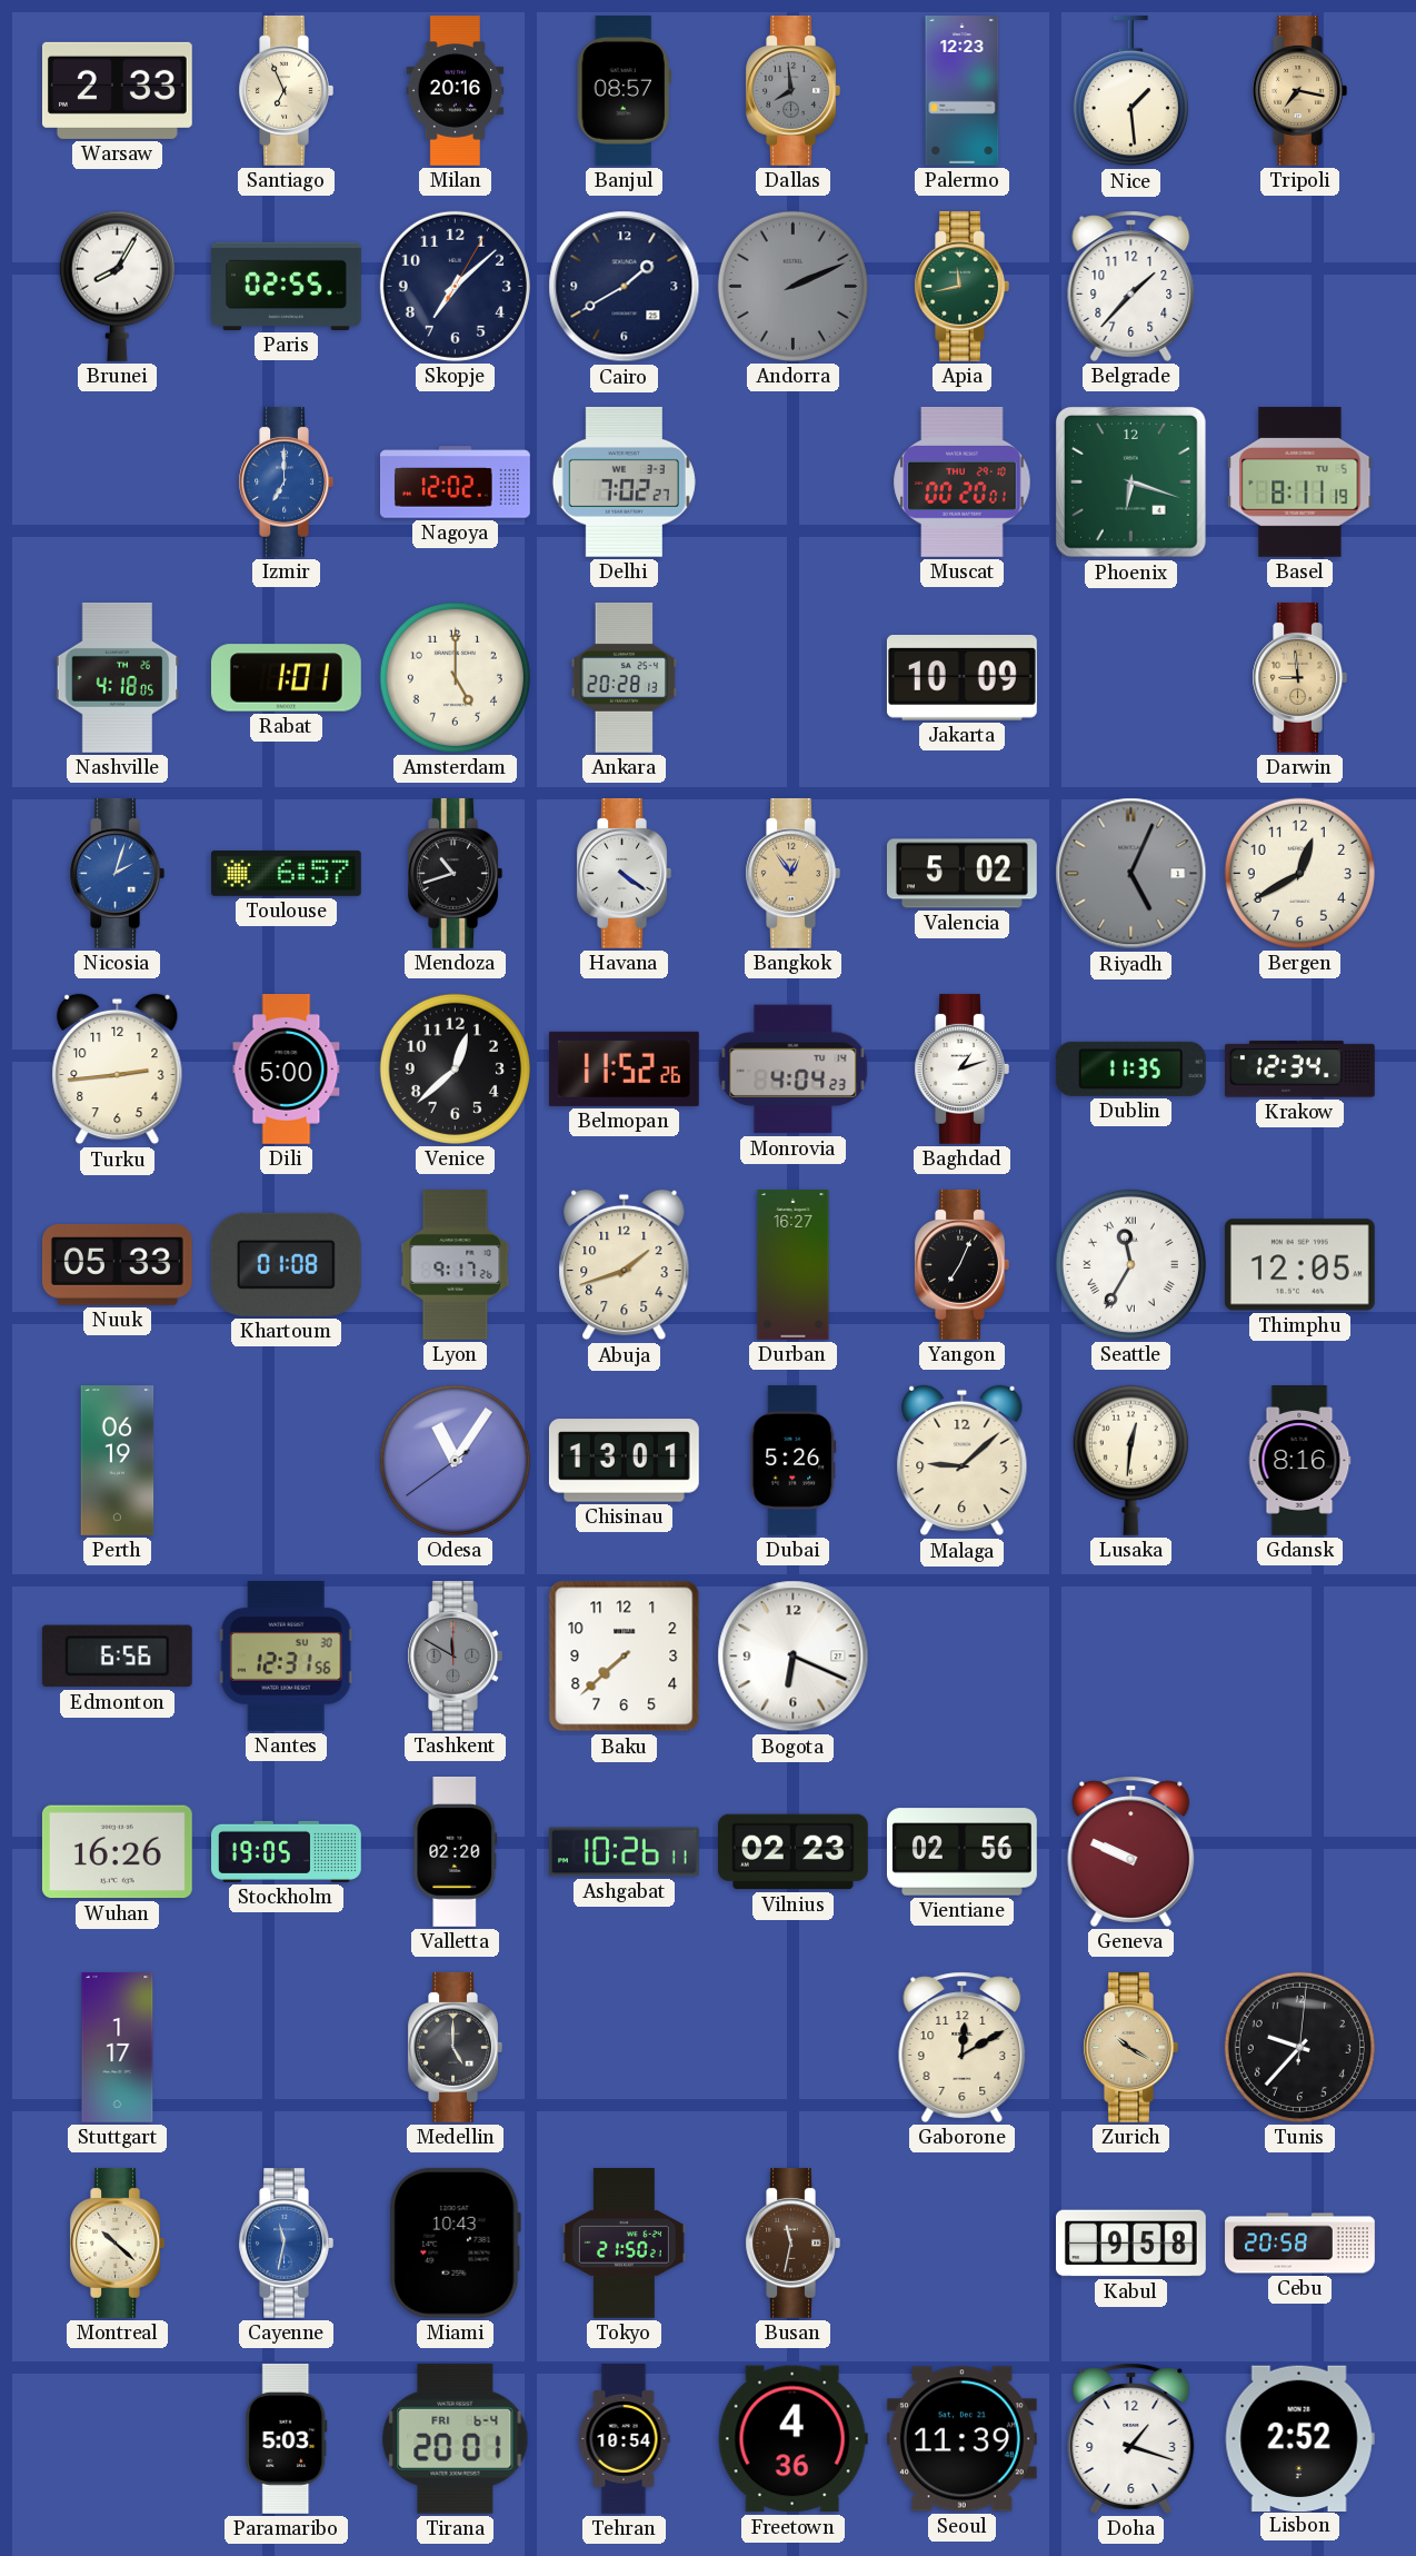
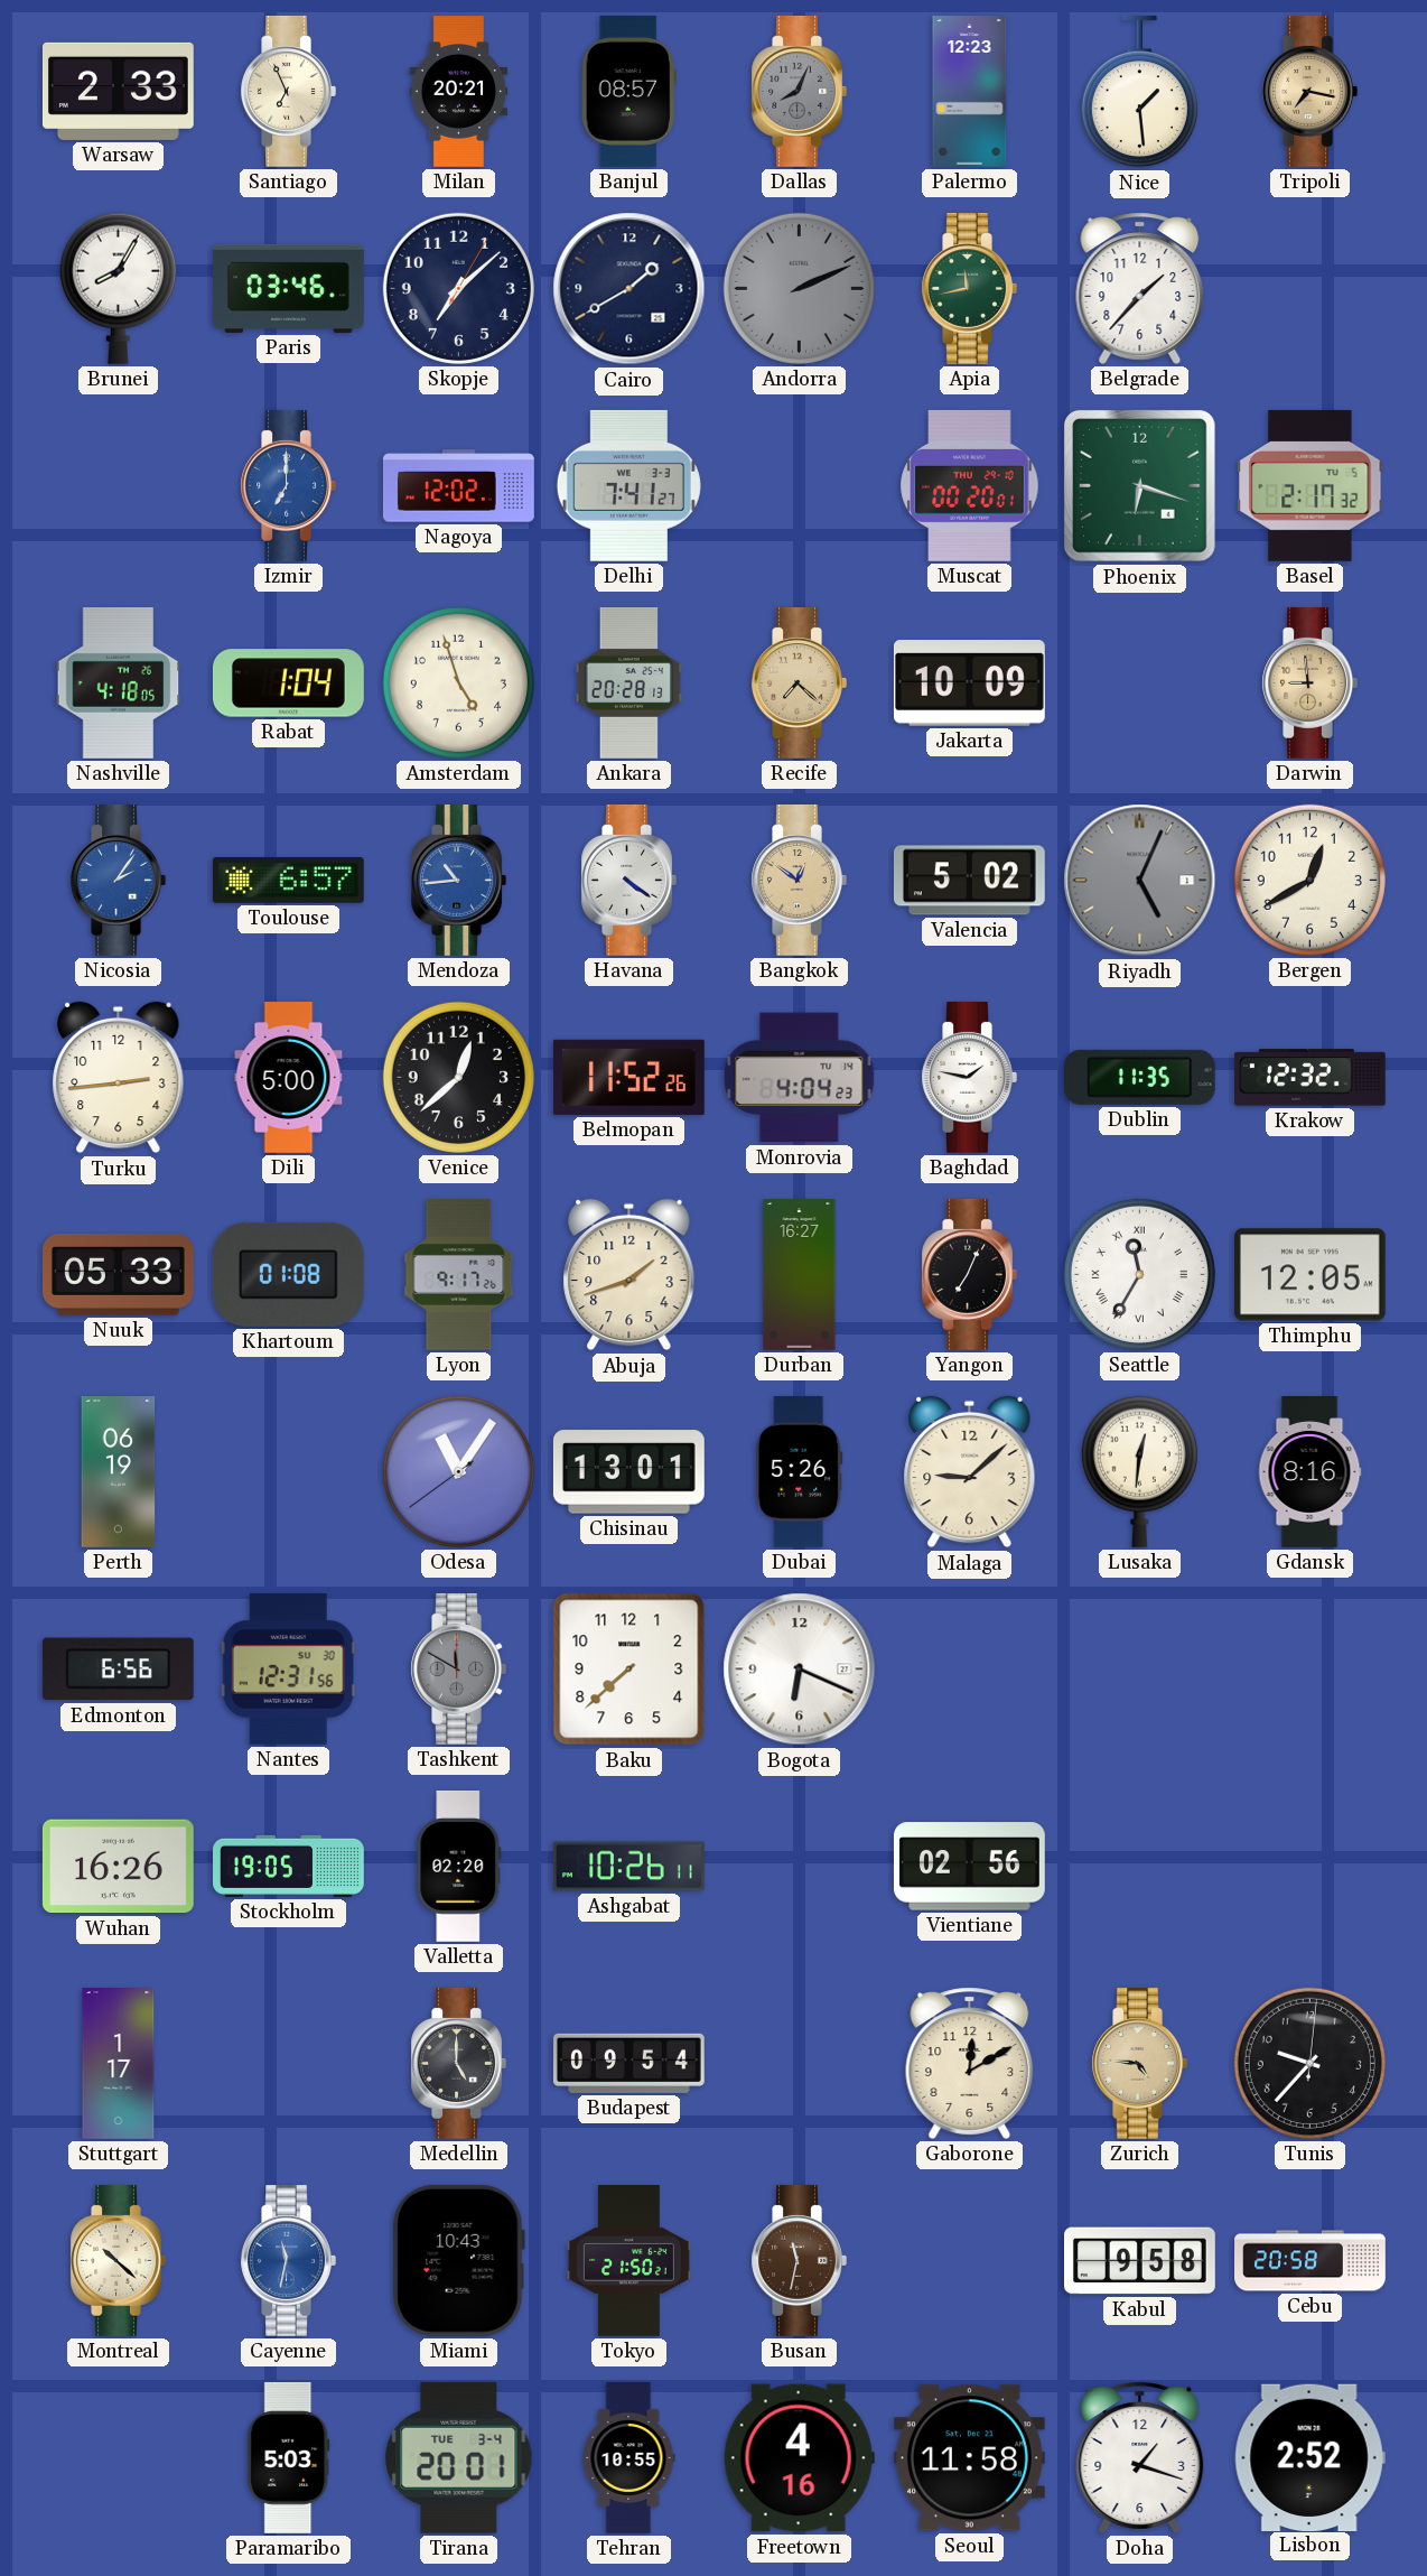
Milan: 20:16 -> 20:21 (459, 92)
Dallas: 7:59 -> 8:04 (799, 91)
Paris: 02:55 -> 03:46 (289, 288)
Delhi: 7:02 -> 7:41 (628, 485)
Basel: 8:11 -> 2:17 (1311, 485)
Rabat: 1:01 -> 1:04 (288, 683)
Amsterdam: 5:00 -> 4:57 (458, 682)
Recife: none -> 7:22 (799, 682)
Nicosia: 2:03 -> 2:06 (118, 880)
Mendoza: 10:42 -> 10:44 (458, 880)
Mendoza dial: black -> blue (458, 880)
Bangkok: 12:54 -> 12:51 (799, 880)
Baghdad: 1:12 -> 1:47 (969, 1077)
Krakow: 12:34 -> 12:32 (1309, 1078)
Vilnius: 02:23 -> none (792, 1852)
Geneva: 9:49 -> none (1131, 1851)
Budapest: none -> 09:54 (628, 2063)
Zurich: 10:20 -> 4:46 (1139, 2063)
Tirana date: FRI 6-4 -> TUE 3-4 (459, 2457)
Tehran: 10:54 -> 10:55 (628, 2458)
Freetown: 4:36 -> 4:16 (799, 2458)
Seoul: 11:39 -> 11:58 (969, 2458)
